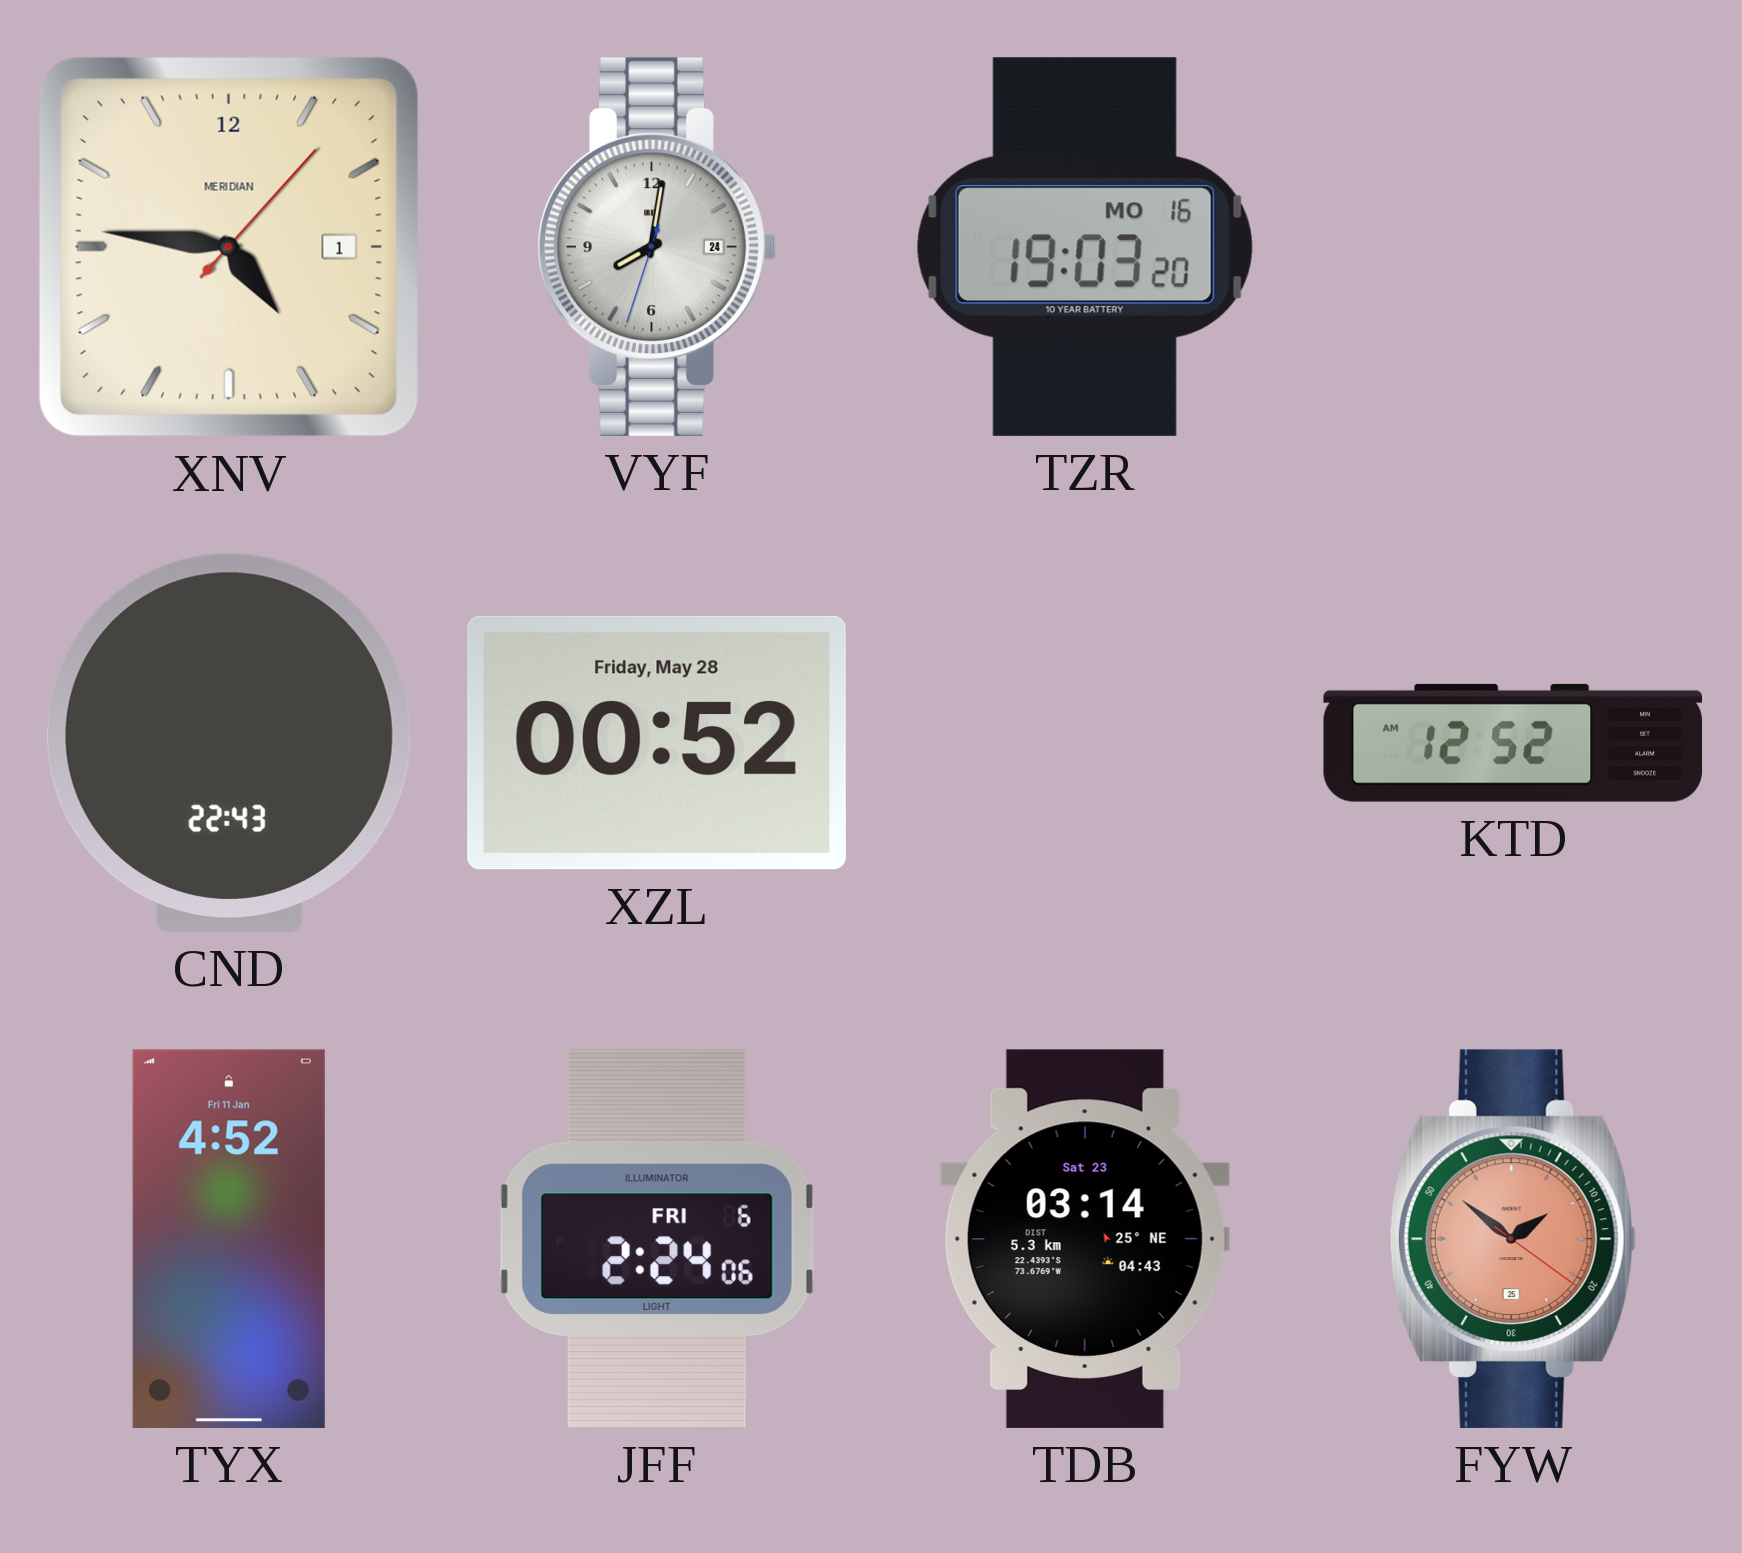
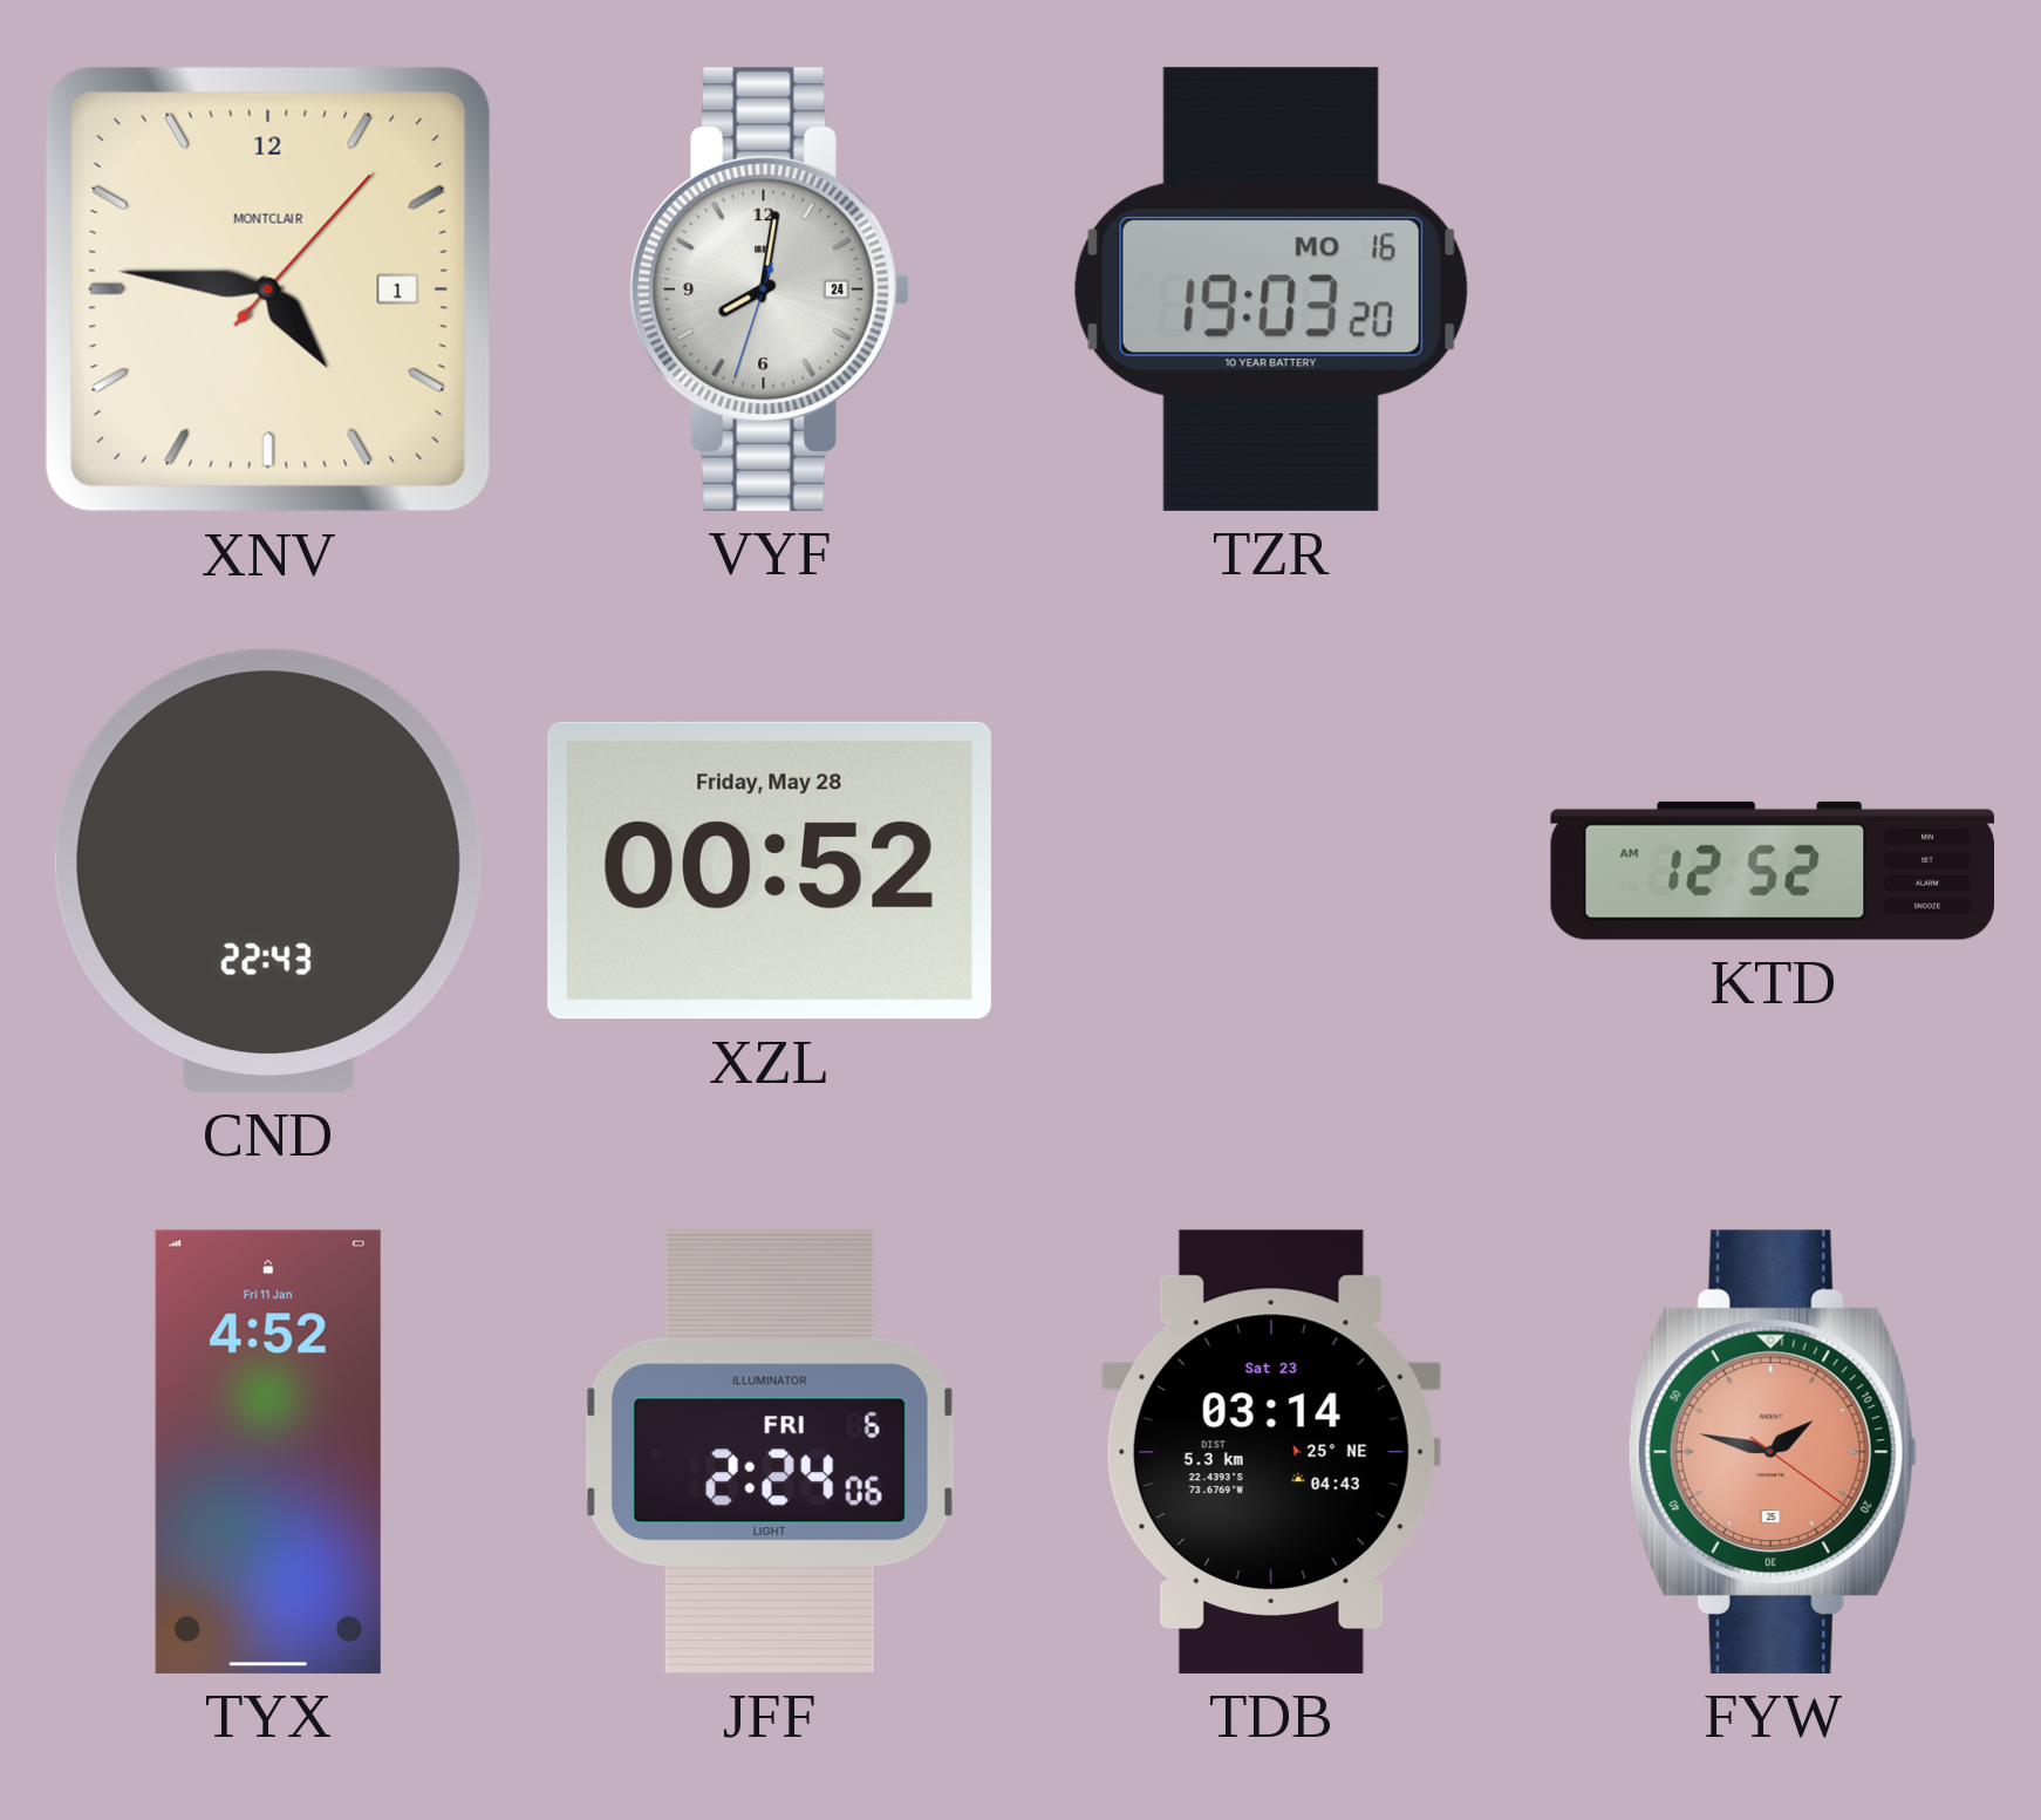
XNV brand: MERIDIAN -> MONTCLAIR (268, 289)
FYW: 1:51 -> 1:47 (1773, 1452)
